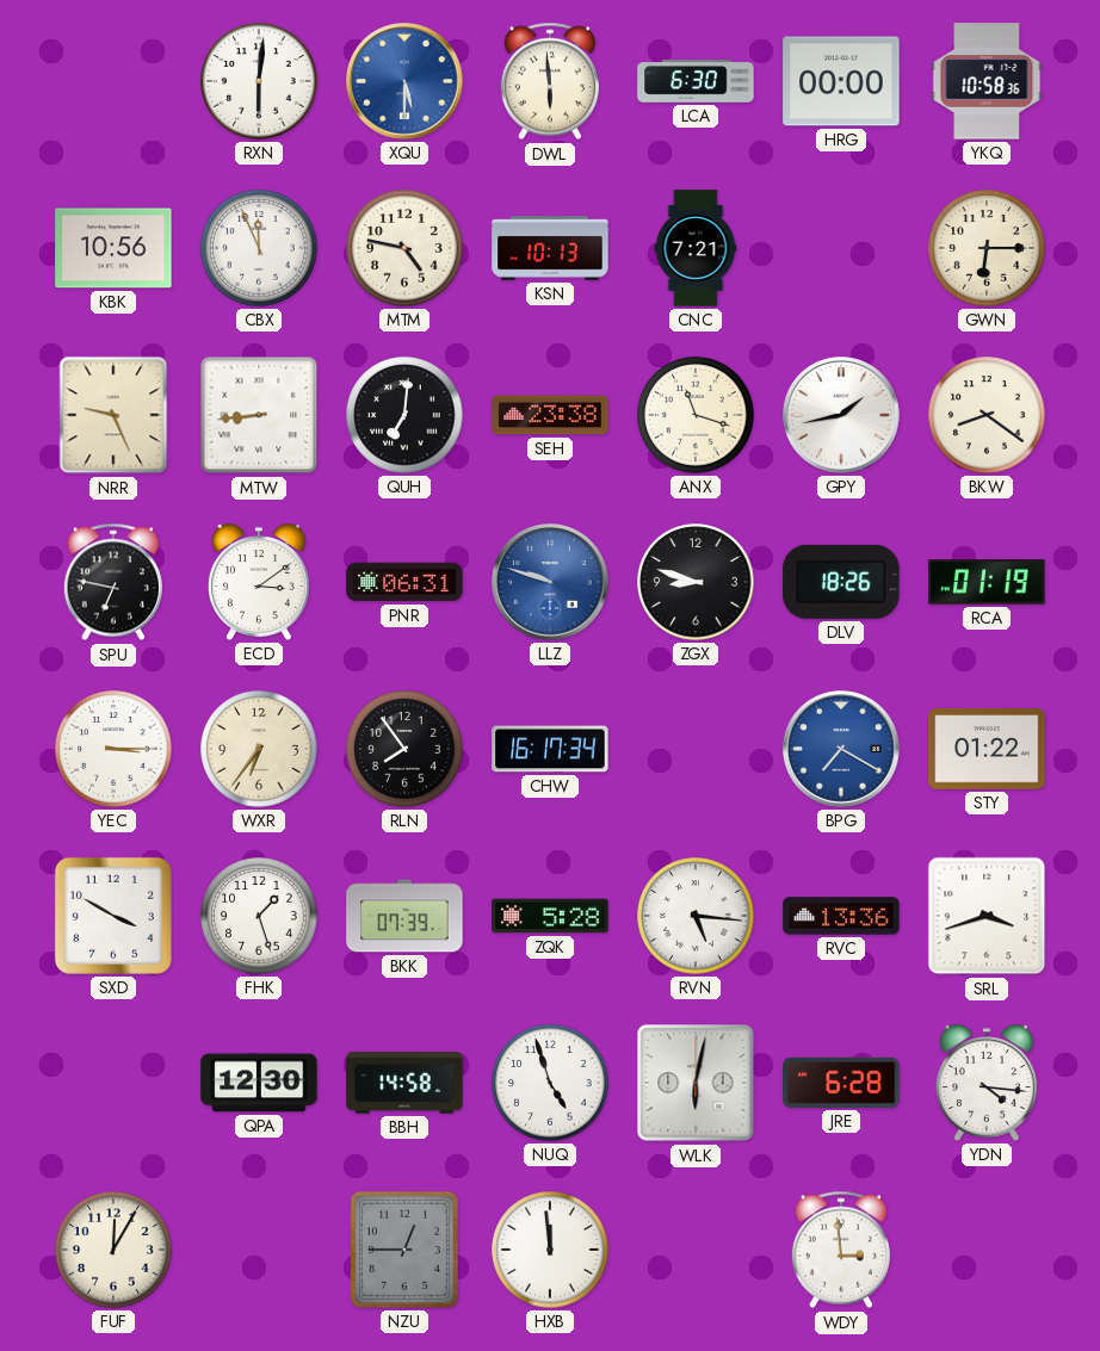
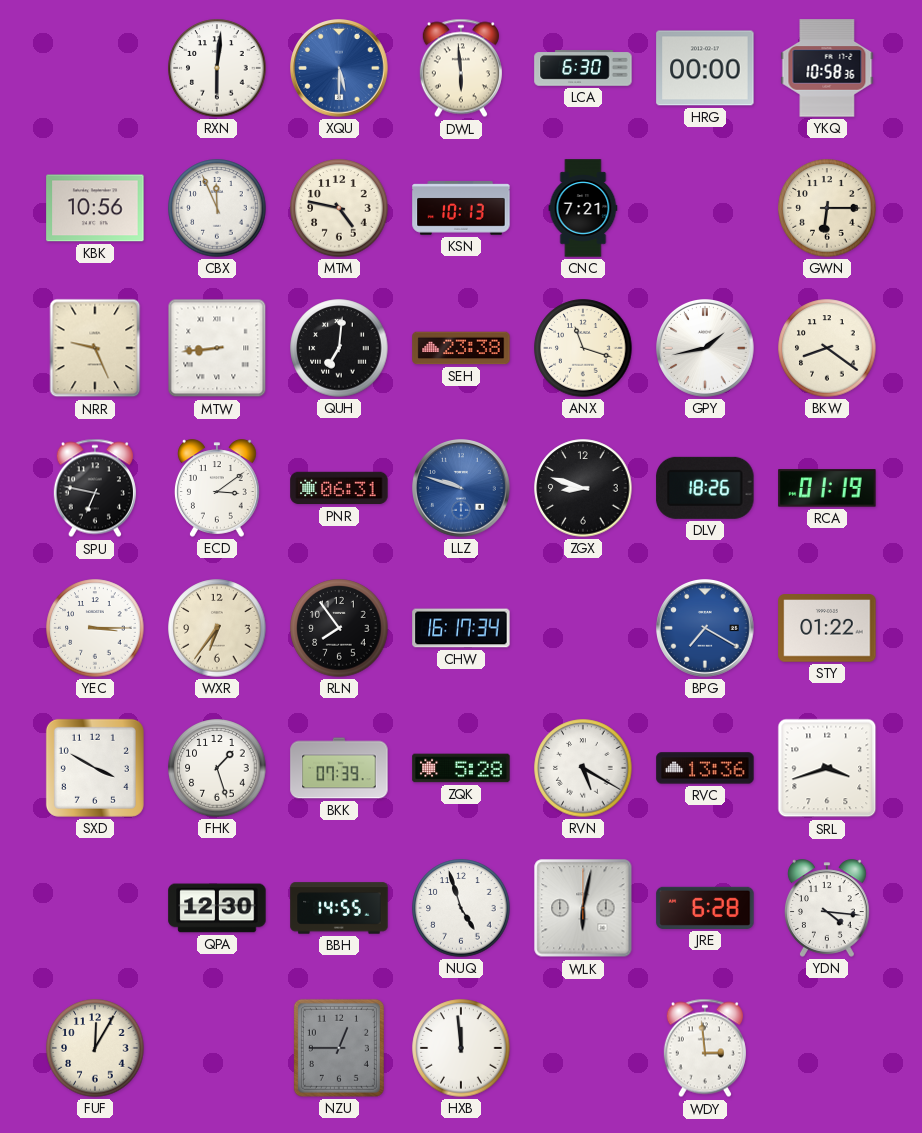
RVN: 5:16 -> 5:20 (583, 768)
BBH: 14:58 -> 14:55 (339, 908)
